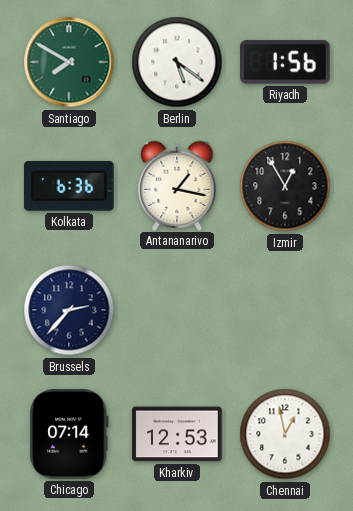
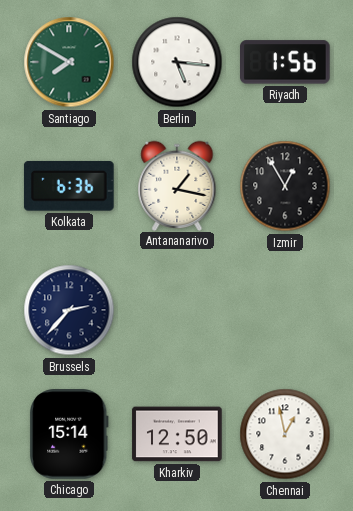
Berlin: 5:21 -> 5:16 (177, 62)
Chicago: 07:14 -> 15:14 (70, 434)
Kharkiv: 12:53 -> 12:50 (177, 434)
